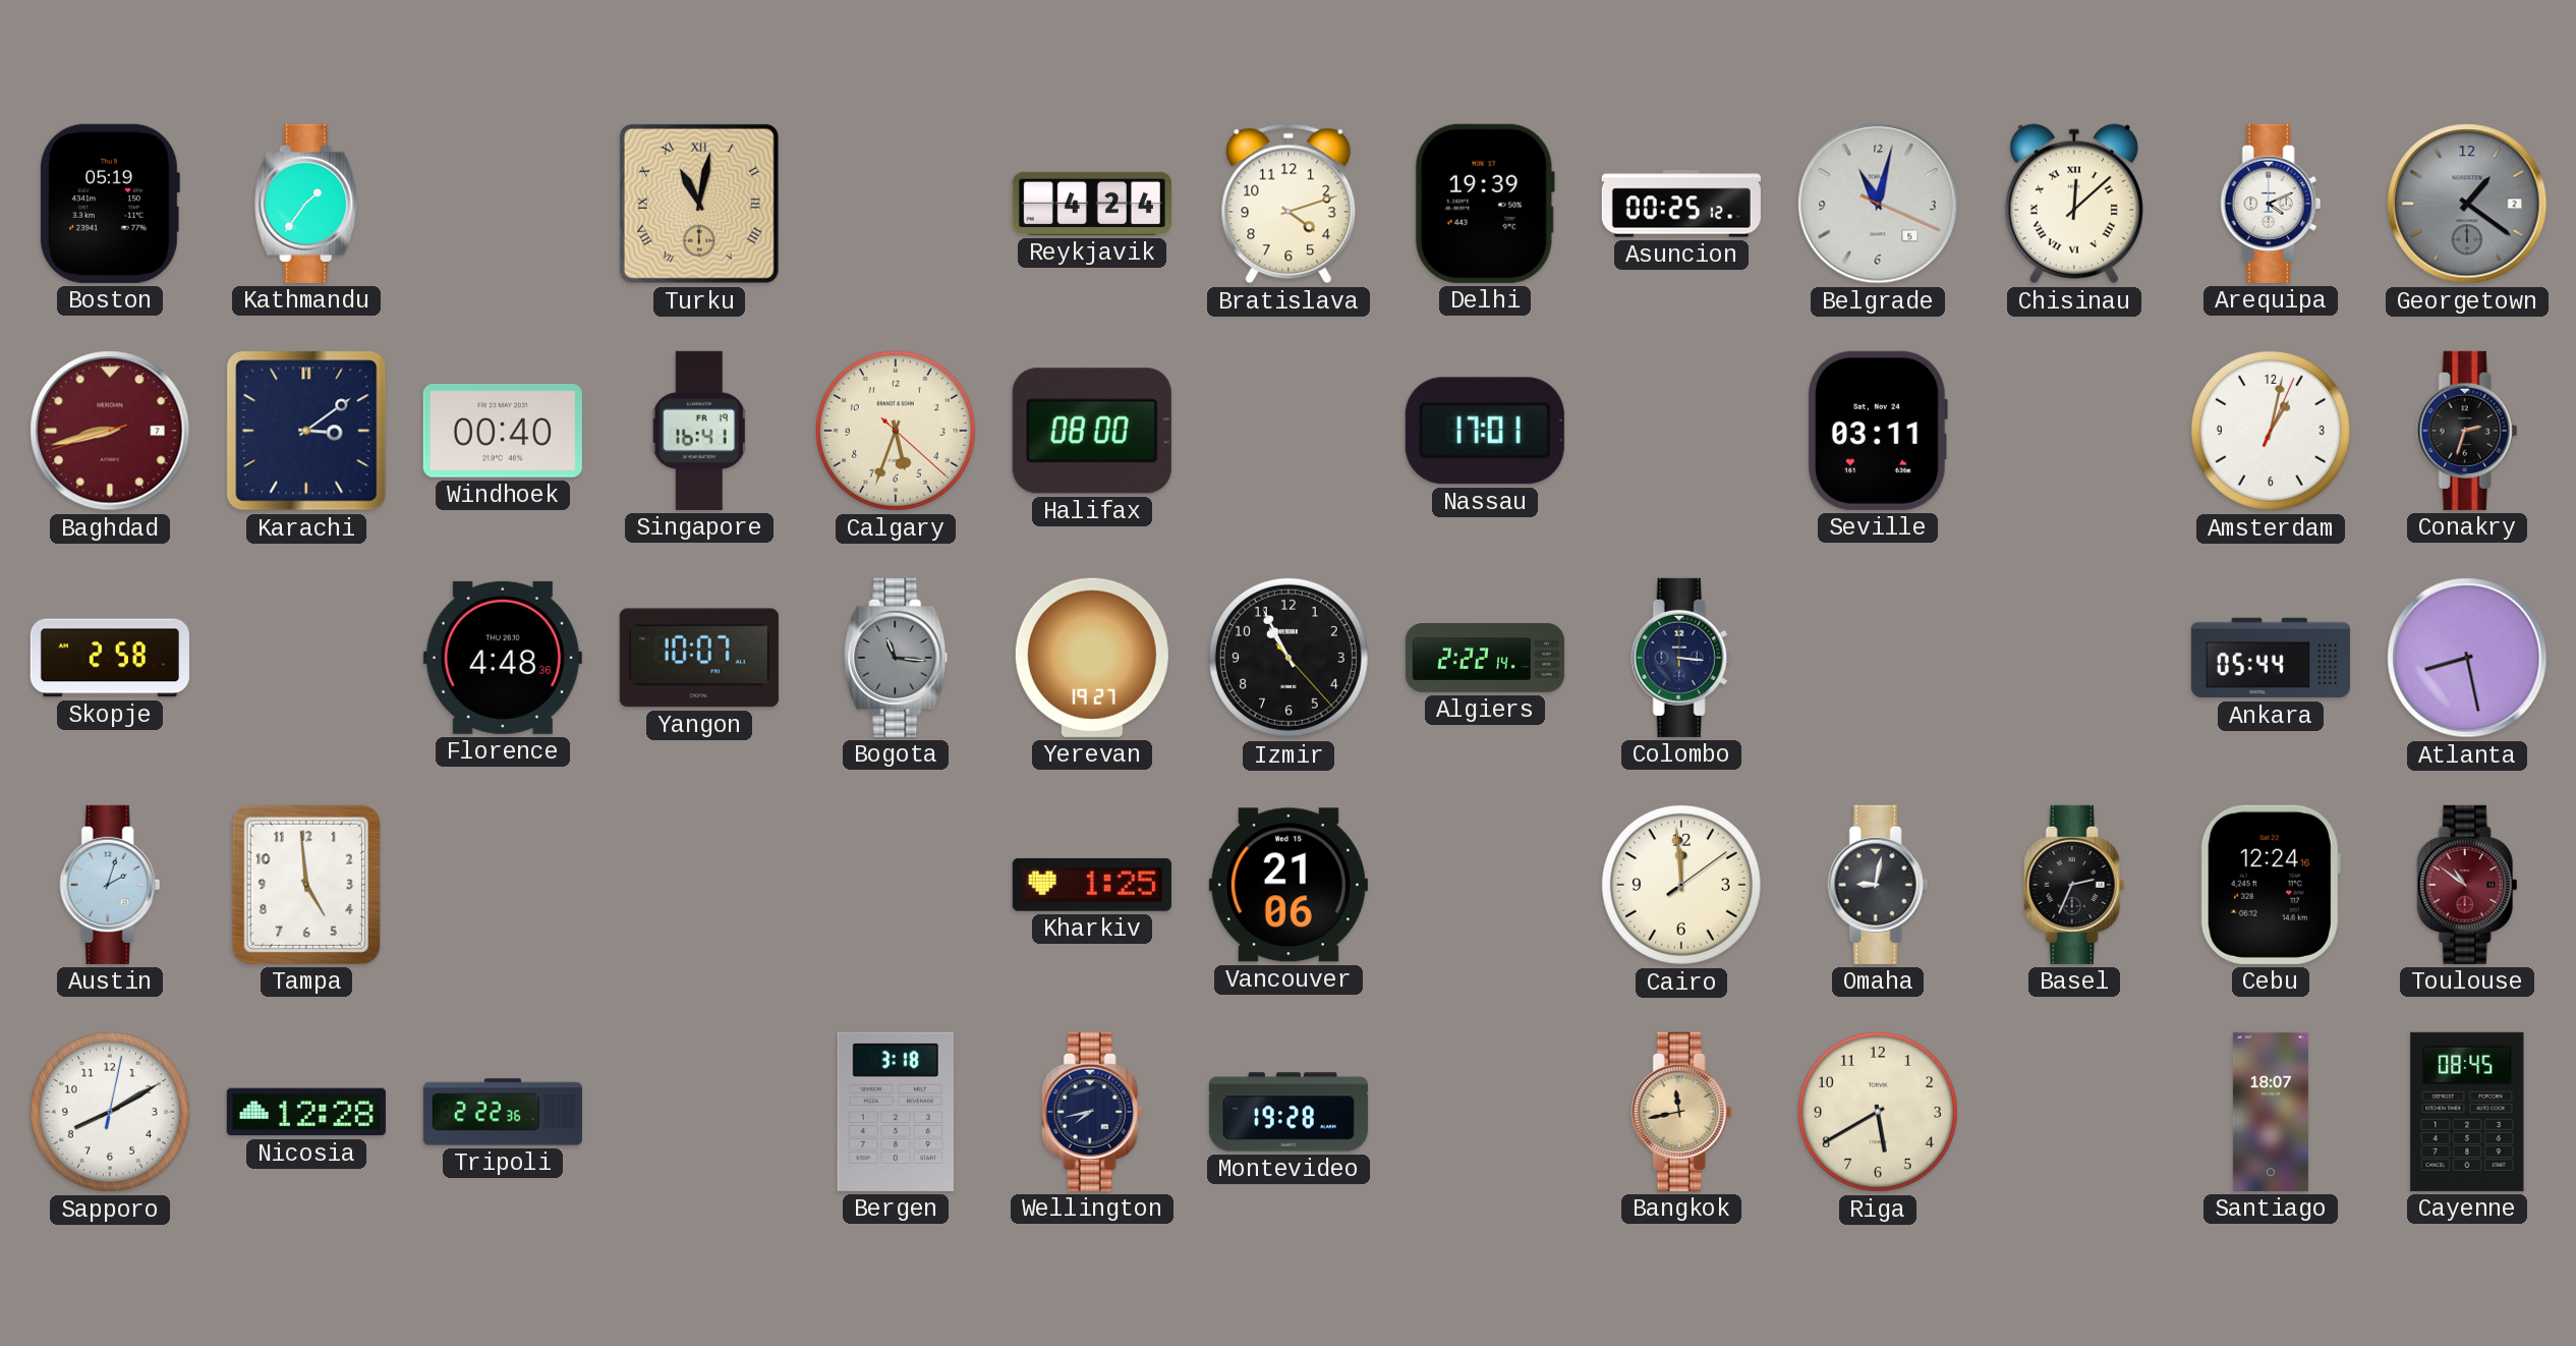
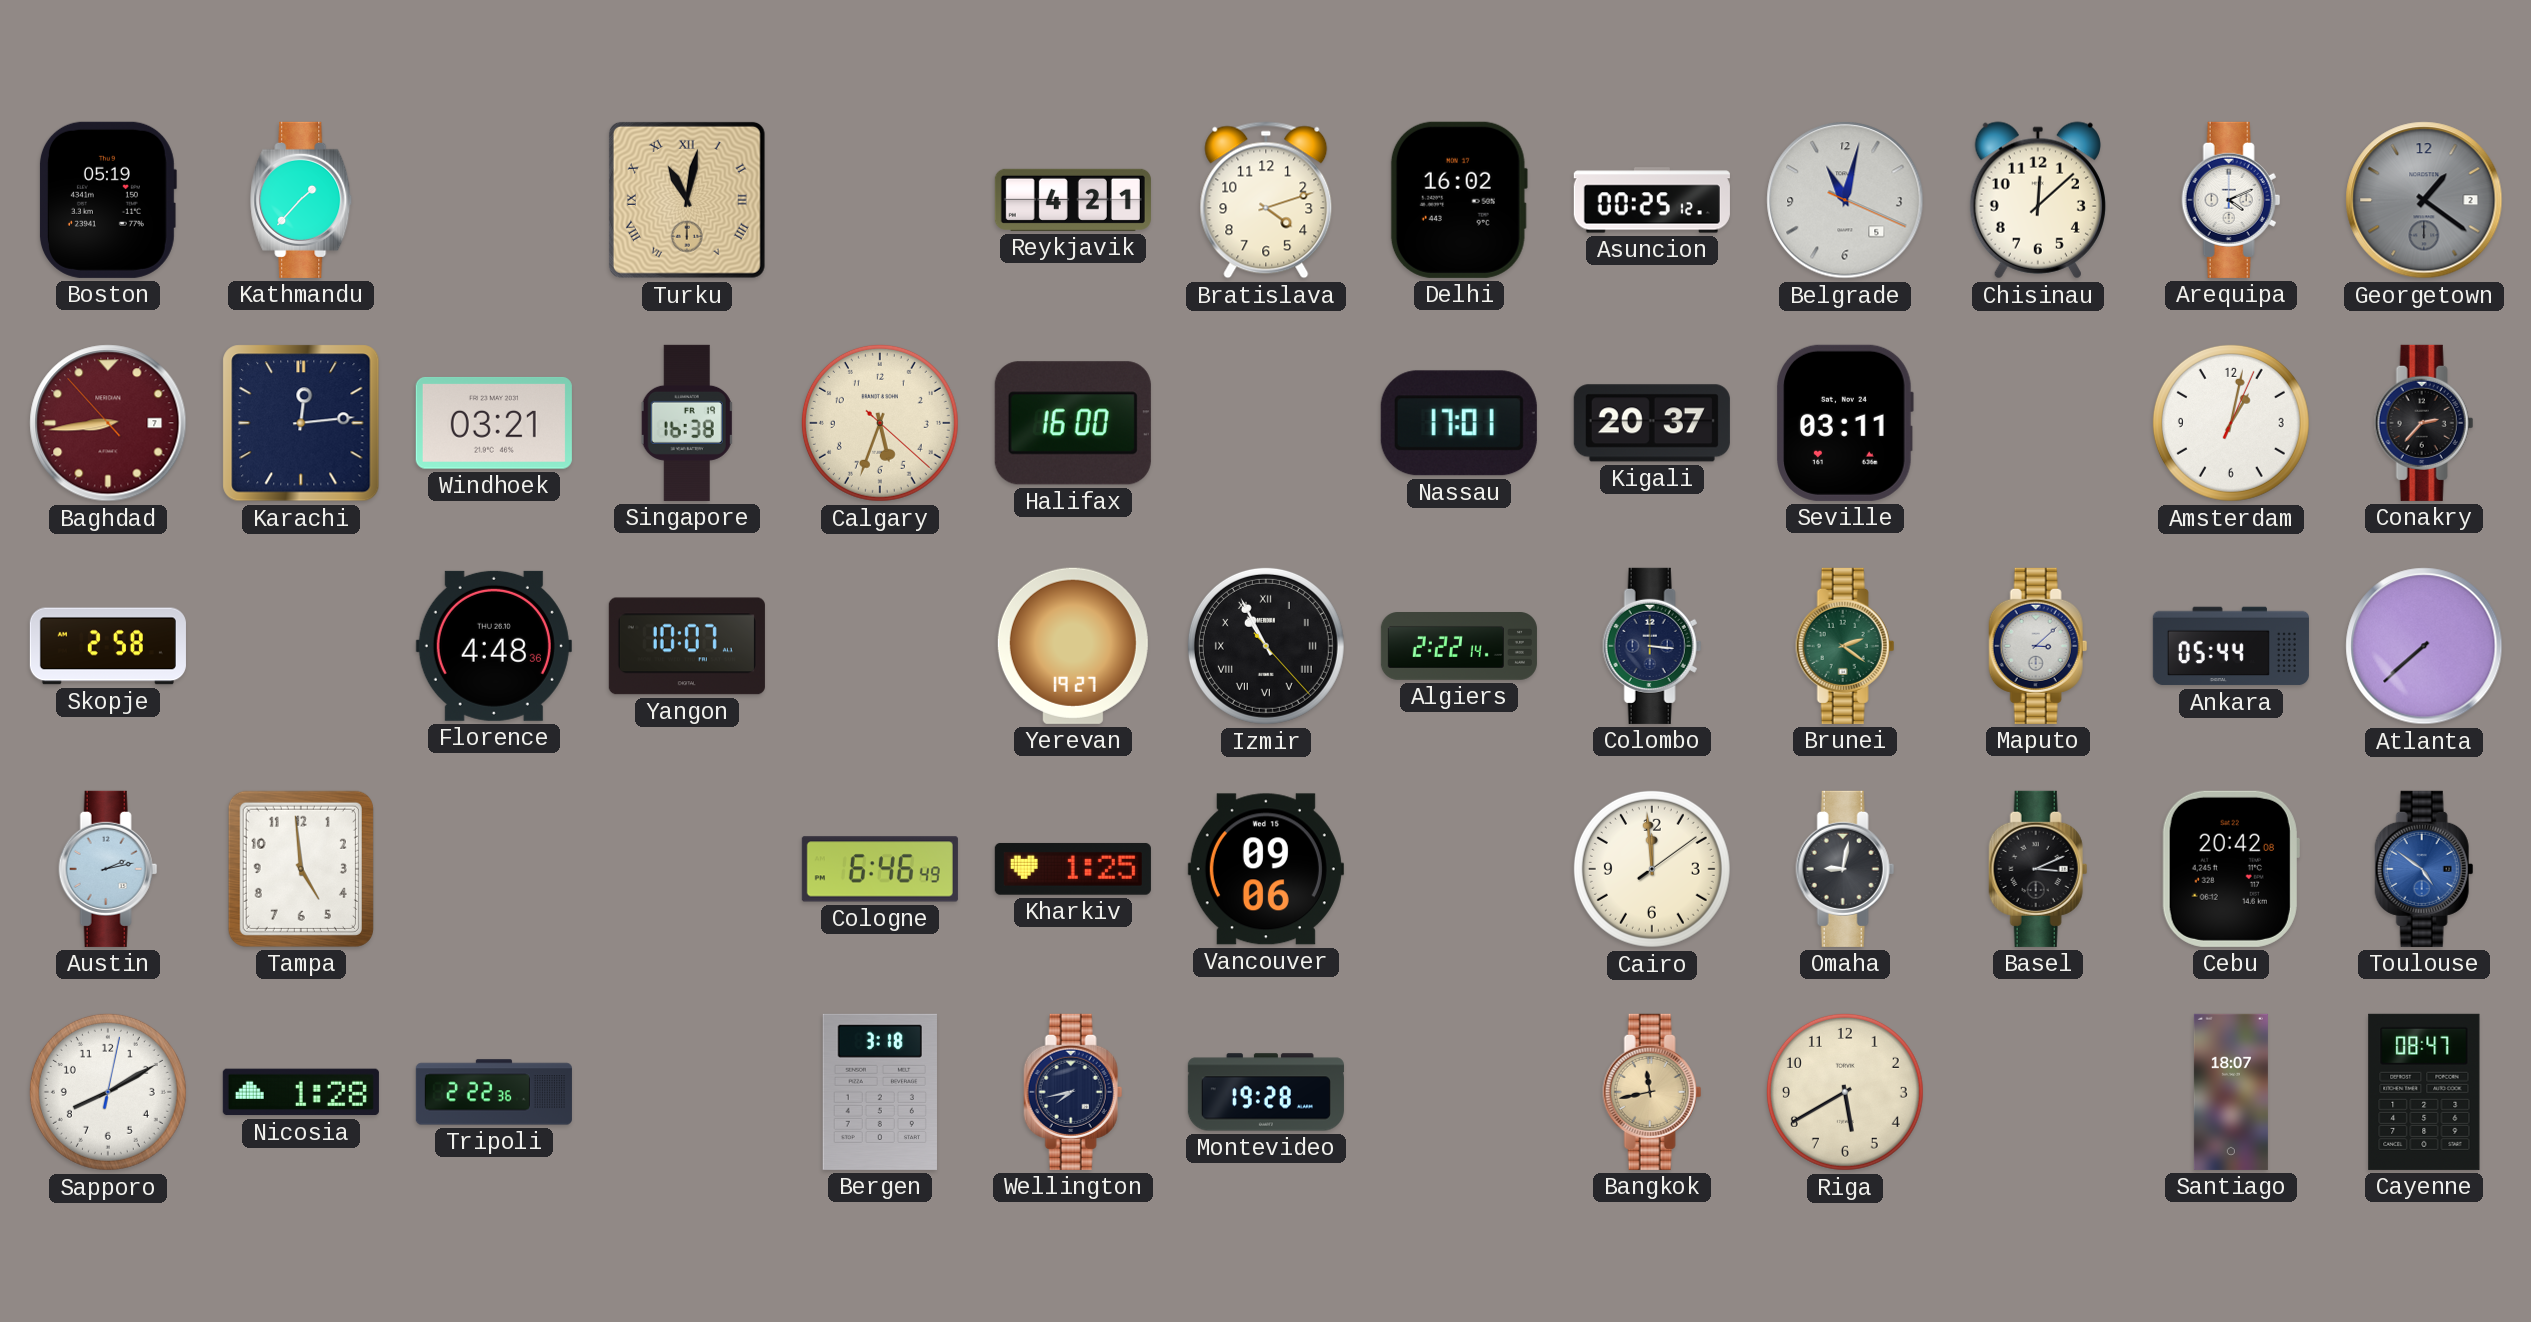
Kathmandu: 1:36 -> 1:37 (302, 200)
Reykjavik: 4:24 -> 4:21 (1073, 200)
Delhi: 19:39 -> 16:02 (1459, 200)
Chisinau numerals: Roman -> Arabic (2038, 200)
Baghdad: 8:42 -> 8:43 (108, 423)
Karachi: 3:09 -> 12:14 (301, 423)
Windhoek: 00:40 -> 03:21 (494, 423)
Singapore: 16:41 -> 16:38 (687, 423)
Halifax: 08:00 -> 16:00 (1073, 423)
Kigali: none -> 20:37 (1652, 423)
Conakry: 2:33 -> 2:37 (2424, 423)
Bogota: 11:16 -> none (897, 658)
Izmir numerals: Arabic -> Roman (1266, 646)
Brunei: none -> 2:21 (1845, 646)
Maputo: none -> 3:08 (2038, 646)
Atlanta: 8:28 -> 7:38 (2424, 646)
Austin: 2:03 -> 2:13 (108, 869)
Cologne: none -> 6:46 (880, 869)
Vancouver: 21:06 -> 09:06 (1266, 869)
Basel: 2:34 -> 3:11 (2038, 869)
Cebu: 12:24 -> 20:42 (2231, 869)
Toulouse: 10:51 -> 4:51 (2424, 869)
Toulouse dial: burgundy -> blue (2424, 869)
Nicosia: 12:28 -> 1:28 (301, 1092)
Cayenne: 08:45 -> 08:47 (2424, 1092)
